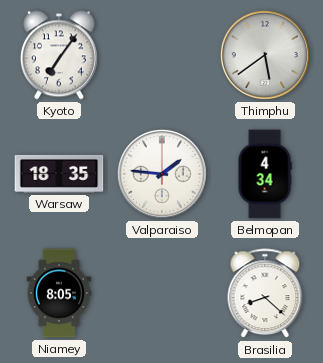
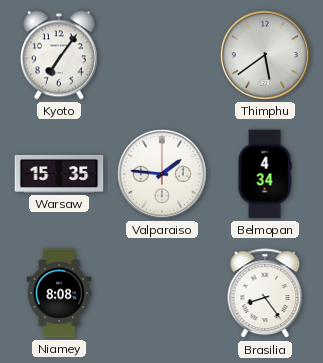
Warsaw: 18:35 -> 15:35 (59, 174)
Niamey: 8:05 -> 8:08 (59, 293)
Brasilia: 8:22 -> 8:24 (265, 294)
